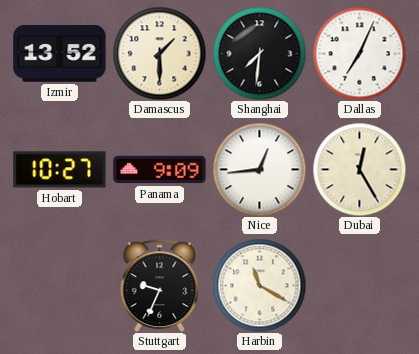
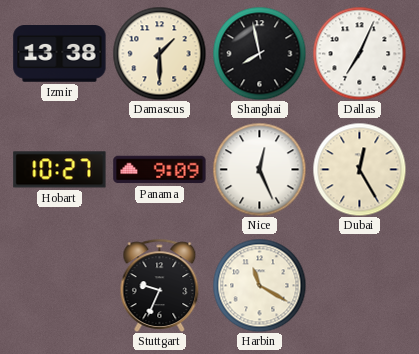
Izmir: 13:52 -> 13:38 (60, 54)
Shanghai: 7:31 -> 7:58 (259, 53)
Nice: 12:44 -> 12:26 (259, 169)
